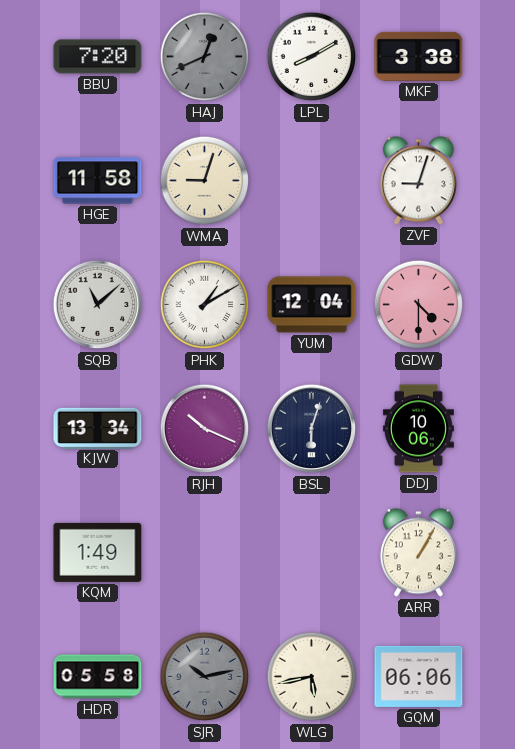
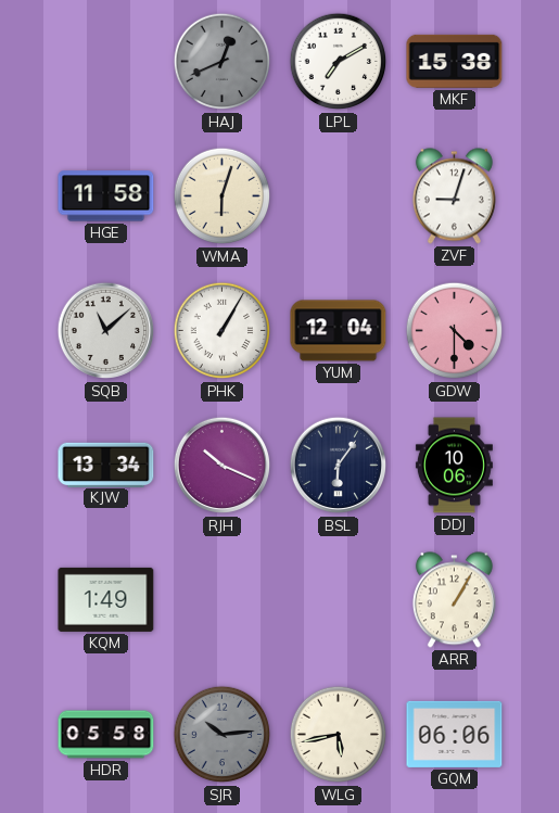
BBU: 7:20 -> none (98, 57)
LPL: 8:10 -> 7:10 (339, 62)
MKF: 3:38 -> 15:38 (455, 61)
WMA: 9:03 -> 6:03 (223, 196)
PHK: 1:10 -> 1:05 (223, 331)
BSL: 6:03 -> 6:06 (339, 466)
SJR: 10:13 -> 10:14 (223, 735)
